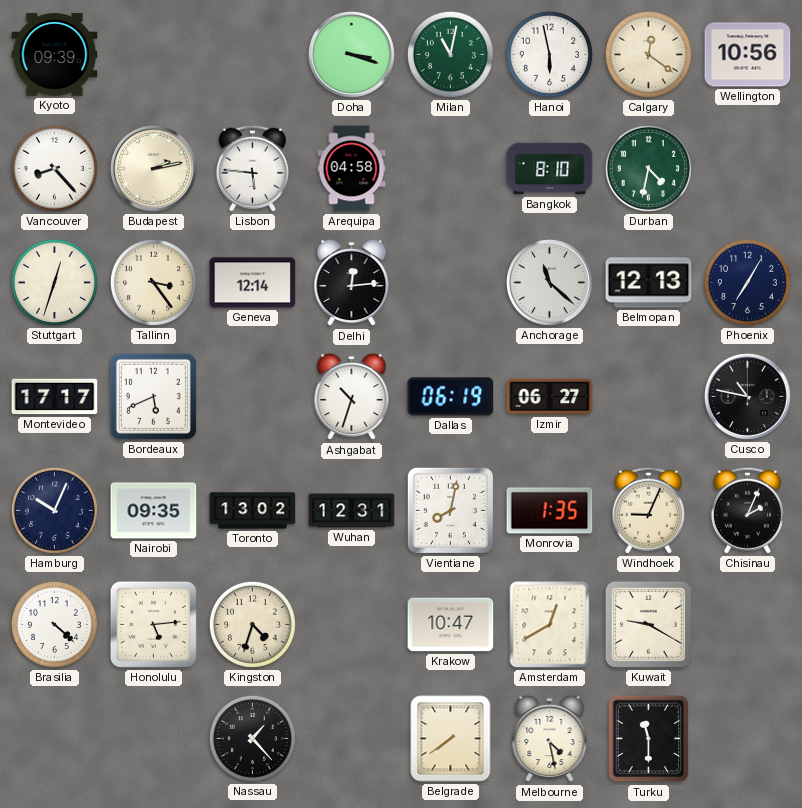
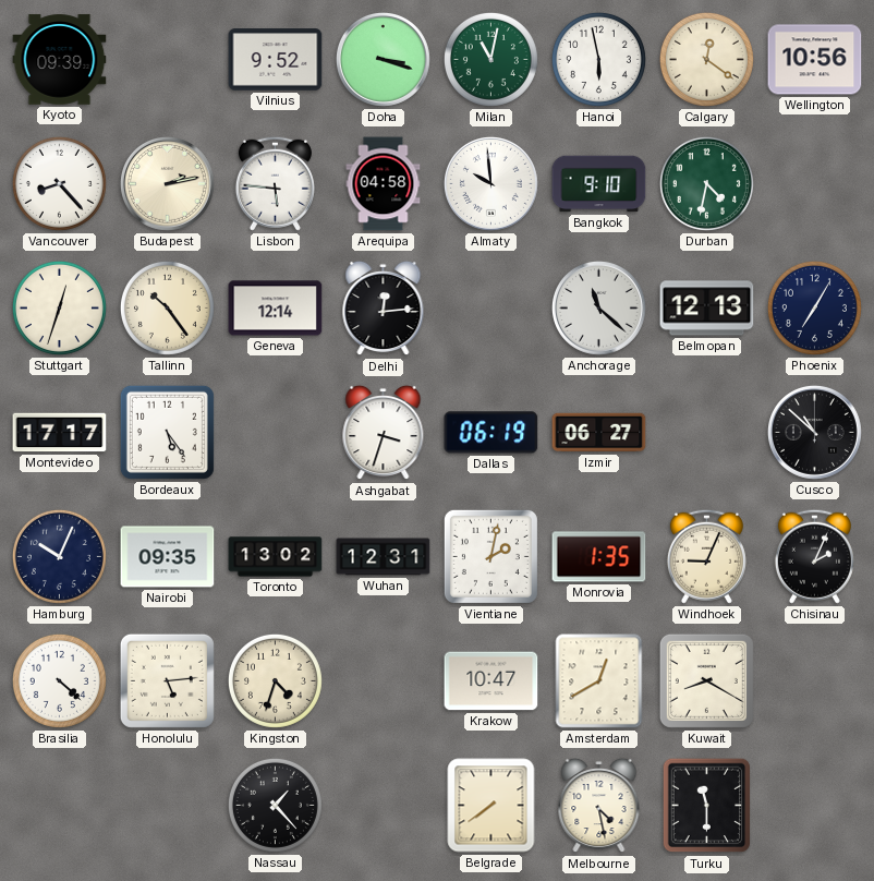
Vilnius: none -> 9:52 (276, 60)
Almaty: none -> 9:59 (490, 183)
Bangkok: 8:10 -> 9:10 (599, 184)
Tallinn: 3:24 -> 10:24 (167, 307)
Bordeaux: 5:41 -> 5:24 (167, 432)
Ashgabat: 10:33 -> 3:33 (384, 433)
Cusco: 10:47 -> 10:52 (814, 432)
Vientiane: 8:02 -> 2:02 (490, 556)
Kuwait: 9:20 -> 8:20 (706, 680)
